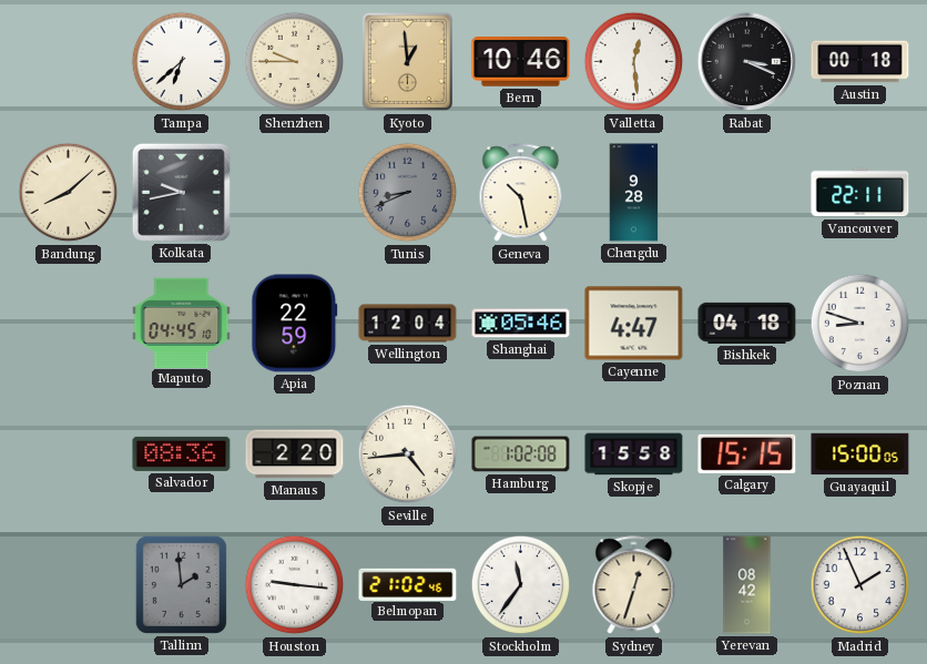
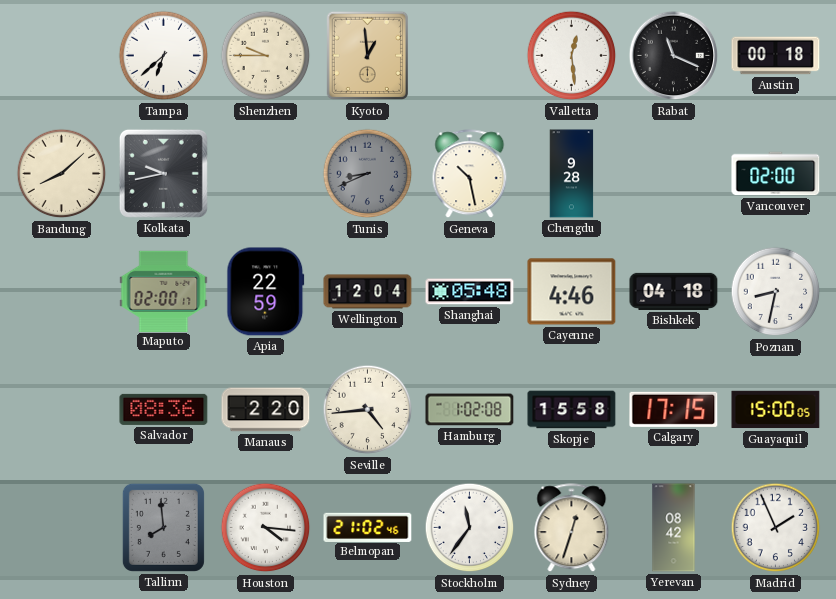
Bern: 10:46 -> none (521, 62)
Rabat: 3:19 -> 11:19 (674, 56)
Vancouver: 22:11 -> 02:00 (776, 174)
Maputo: 04:45 -> 02:00 (164, 291)
Shanghai: 05:46 -> 05:48 (470, 292)
Cayenne: 4:47 -> 4:46 (572, 292)
Poznan: 8:48 -> 8:32 (776, 292)
Calgary: 15:15 -> 17:15 (674, 409)
Tallinn: 1:59 -> 7:59 (163, 527)
Houston: 9:16 -> 4:16 (266, 528)
